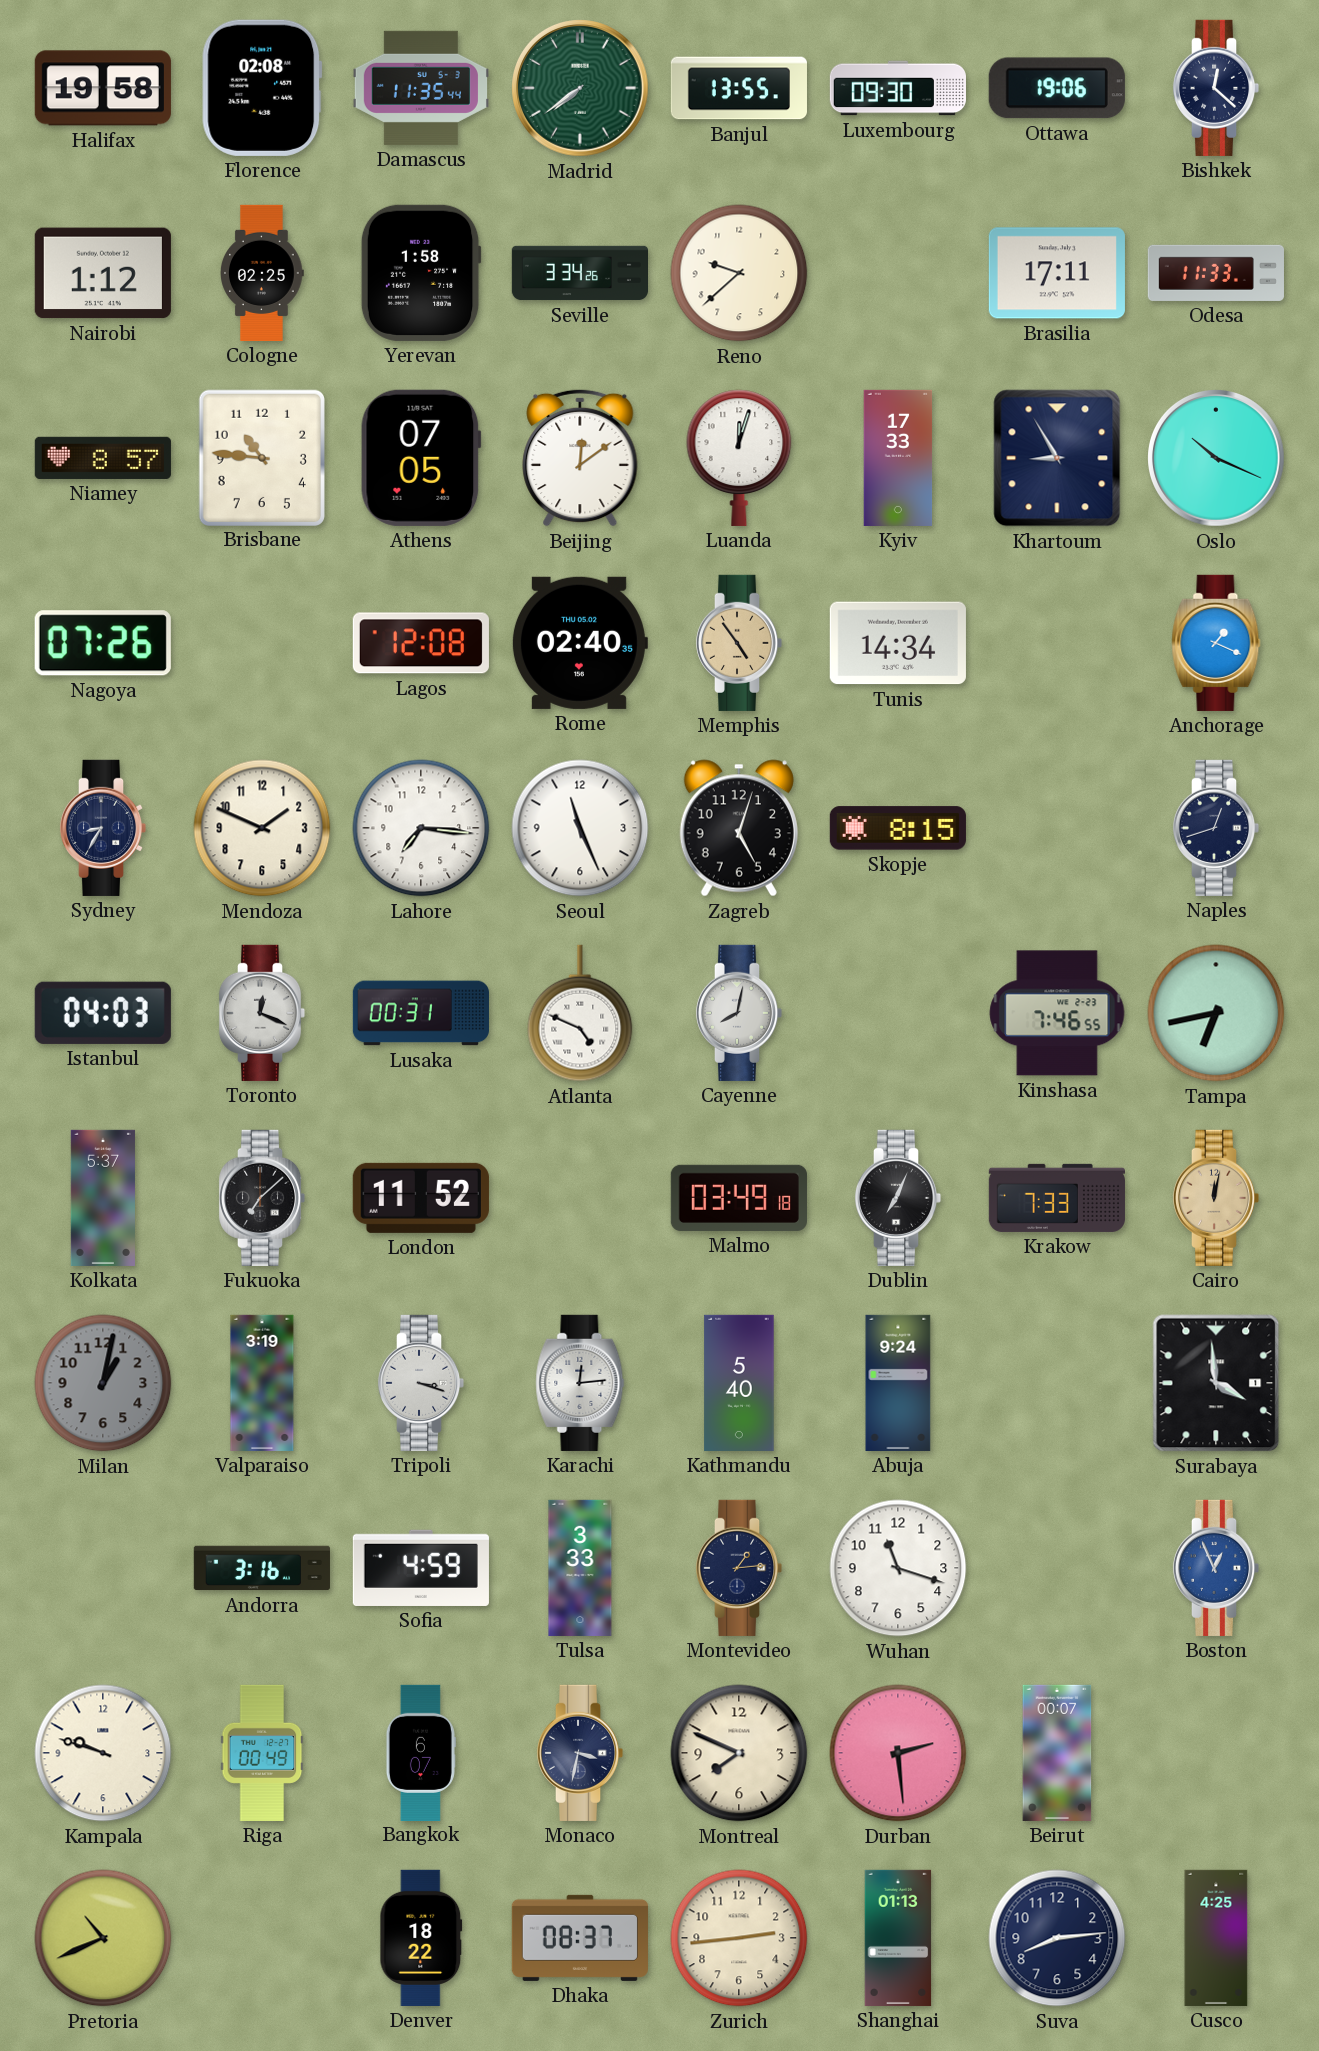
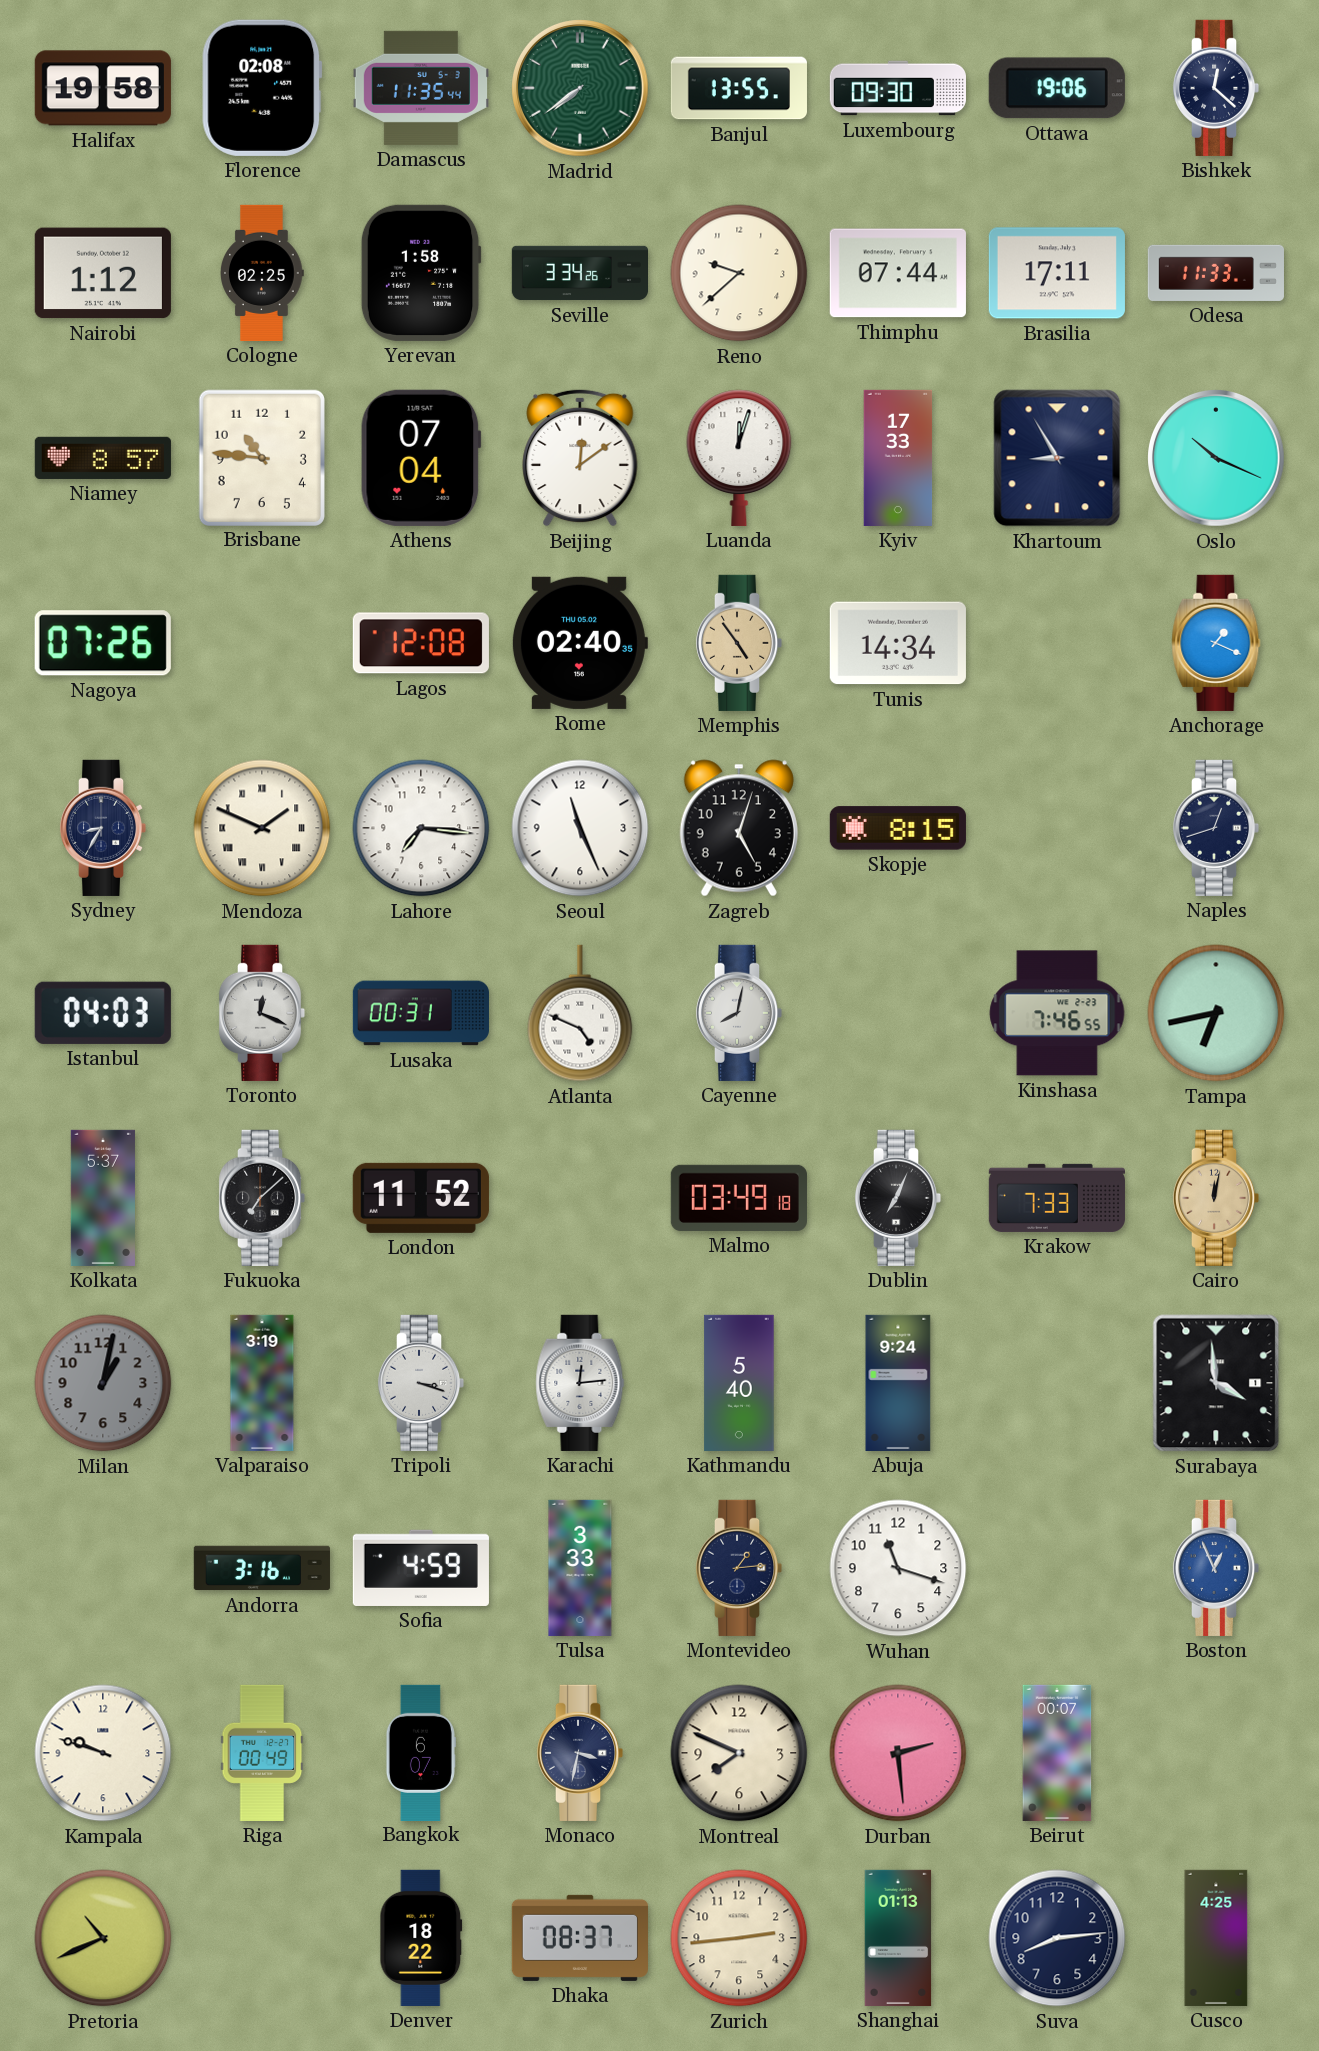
Thimphu: none -> 07:44 (898, 273)
Athens: 07:05 -> 07:04 (421, 458)
Mendoza numerals: Arabic -> Roman (262, 828)
